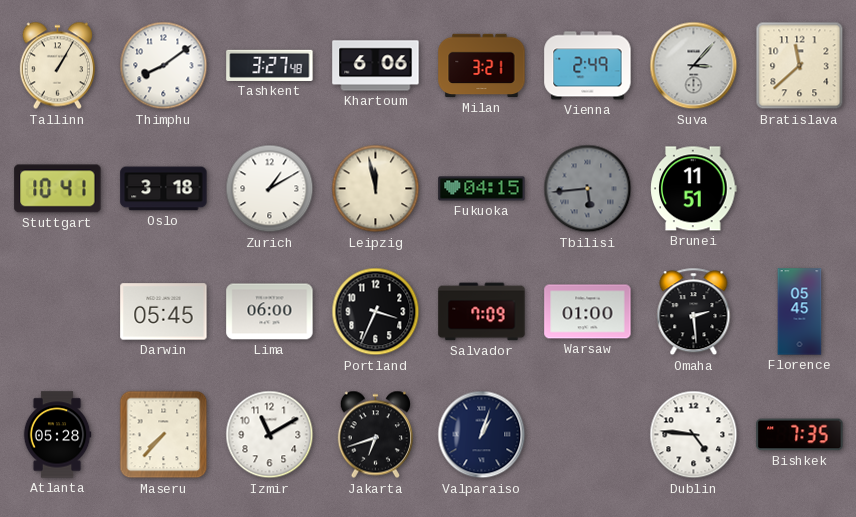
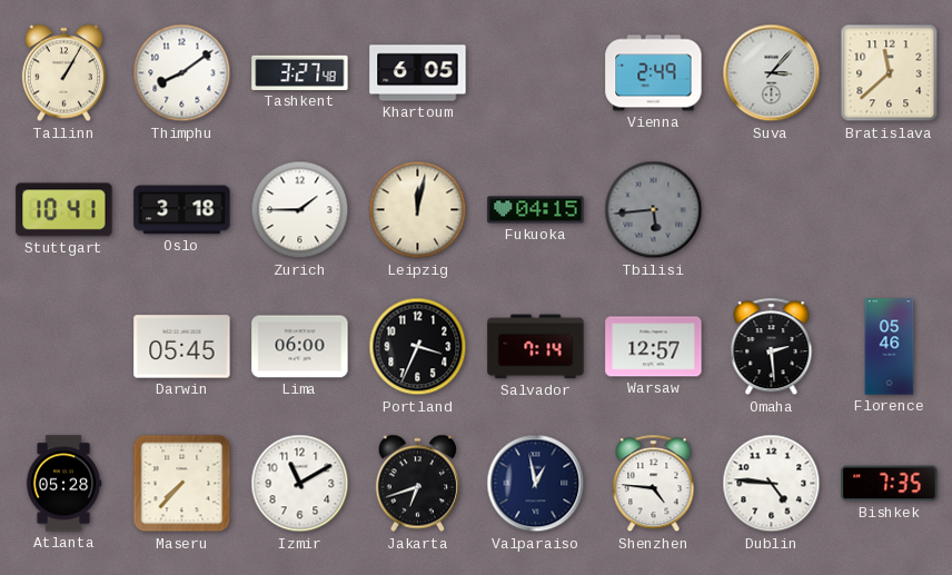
Khartoum: 6:06 -> 6:05 (418, 73)
Milan: 3:21 -> none (482, 66)
Zurich: 1:10 -> 1:45 (300, 210)
Leipzig: 11:58 -> 12:02 (418, 210)
Brunei: 11:51 -> none (694, 189)
Salvador: 7:09 -> 7:14 (536, 347)
Warsaw: 01:00 -> 12:57 (654, 347)
Florence: 05:45 -> 05:46 (890, 347)
Valparaiso: 1:03 -> 12:58 (536, 484)
Shenzhen: none -> 4:46 (654, 484)
